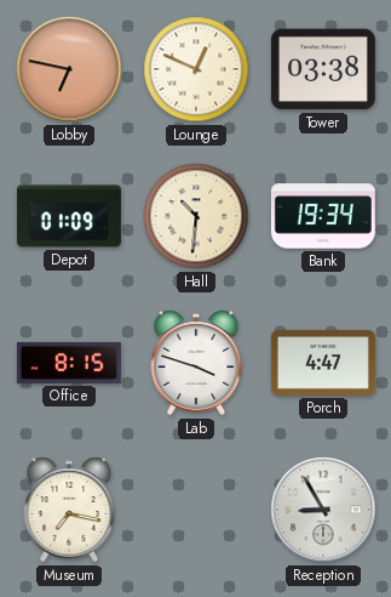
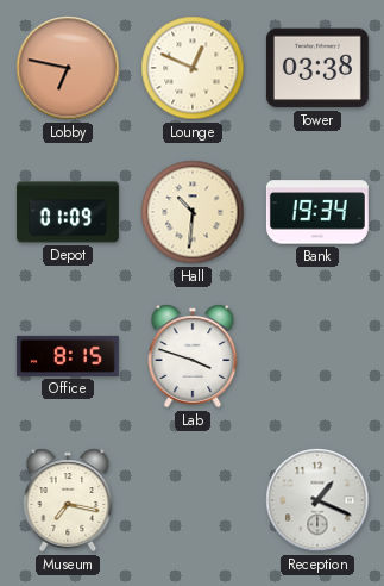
Porch: 4:47 -> none (323, 364)
Reception: 8:55 -> 1:19 (317, 500)
